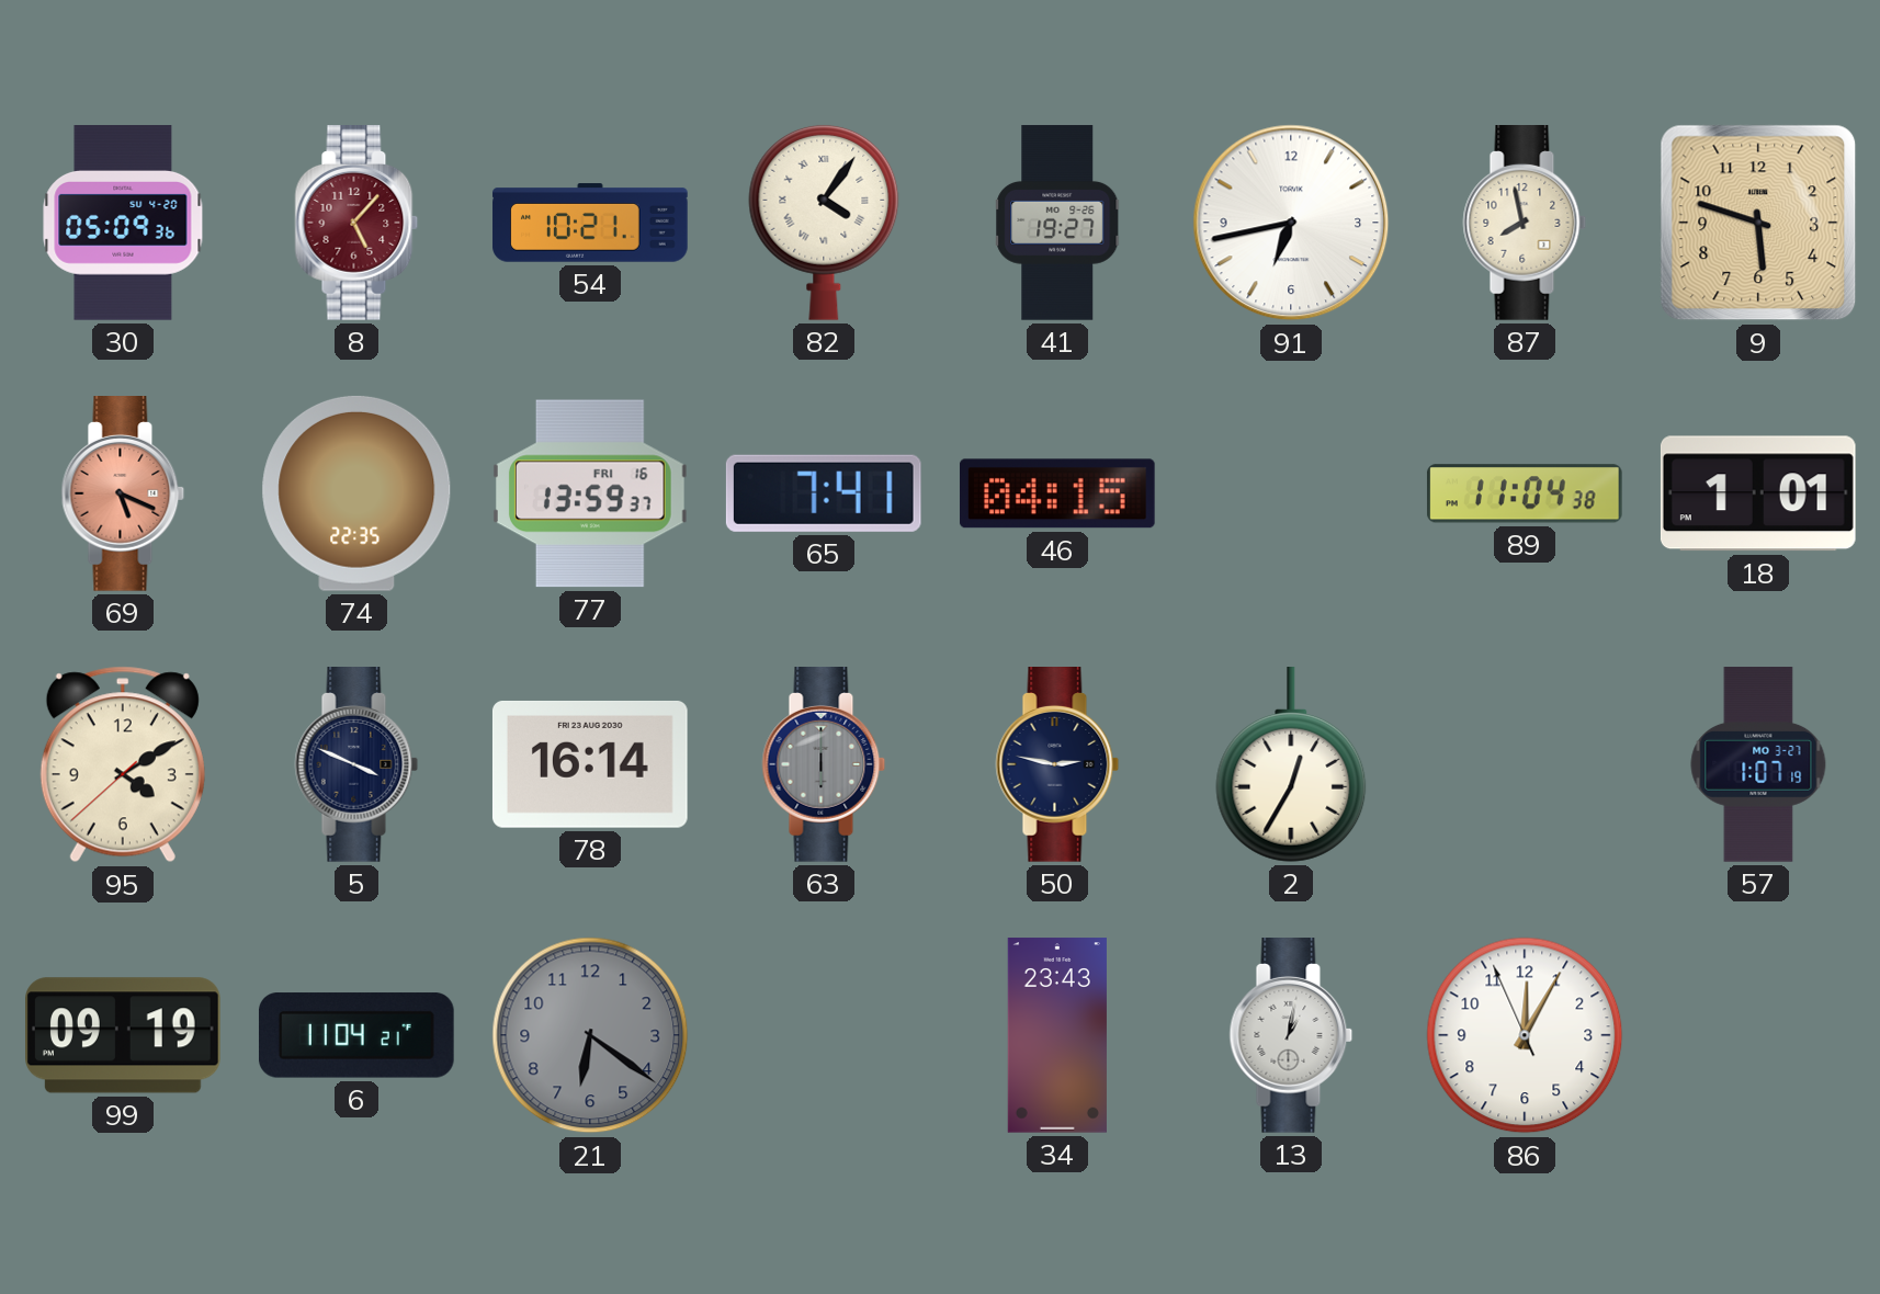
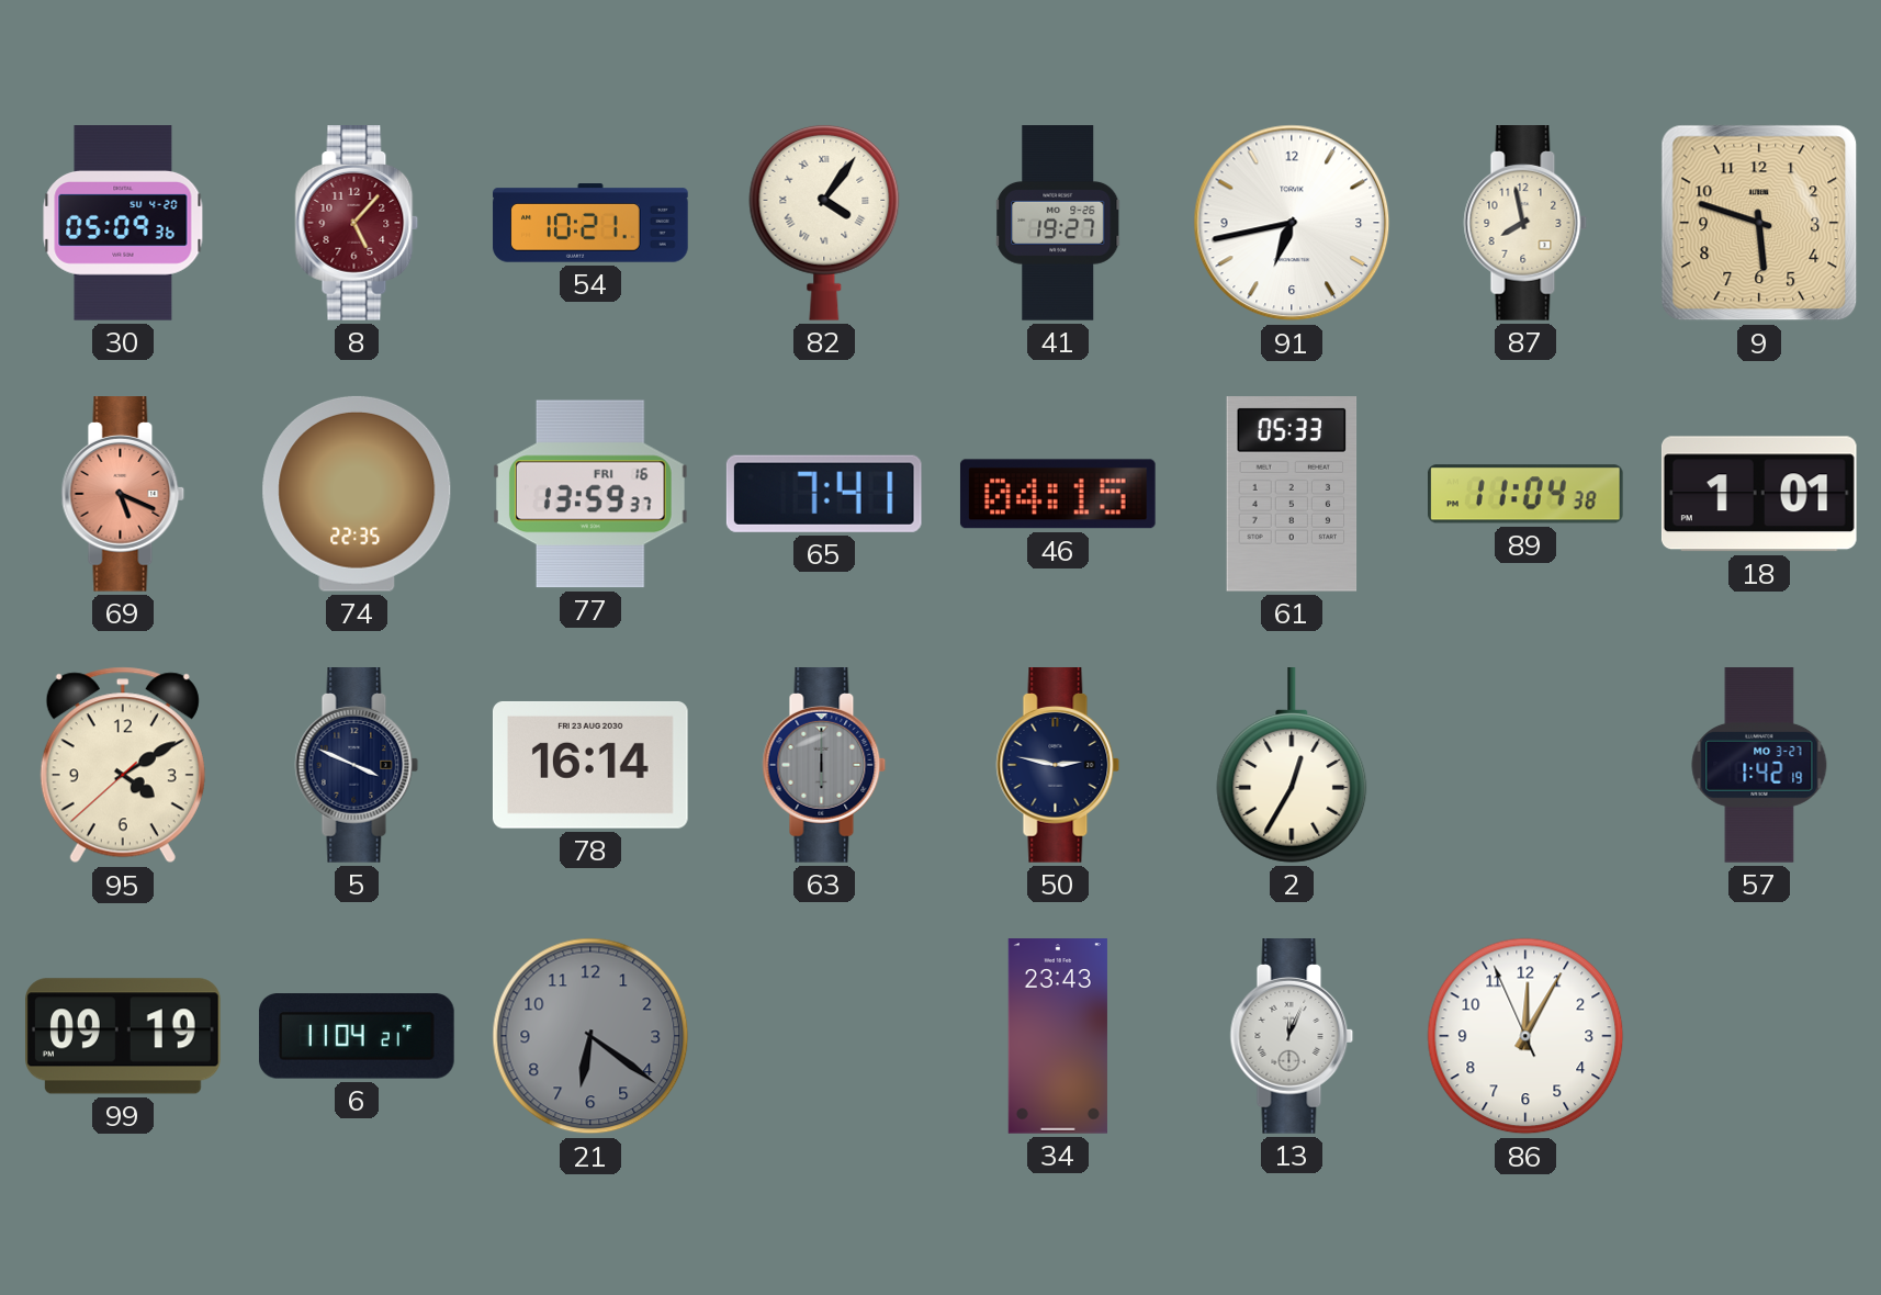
61: none -> 05:33 (1292, 495)
57: 1:07 -> 1:42 (1759, 765)
13: 1:02 -> 12:04 (1292, 1037)
